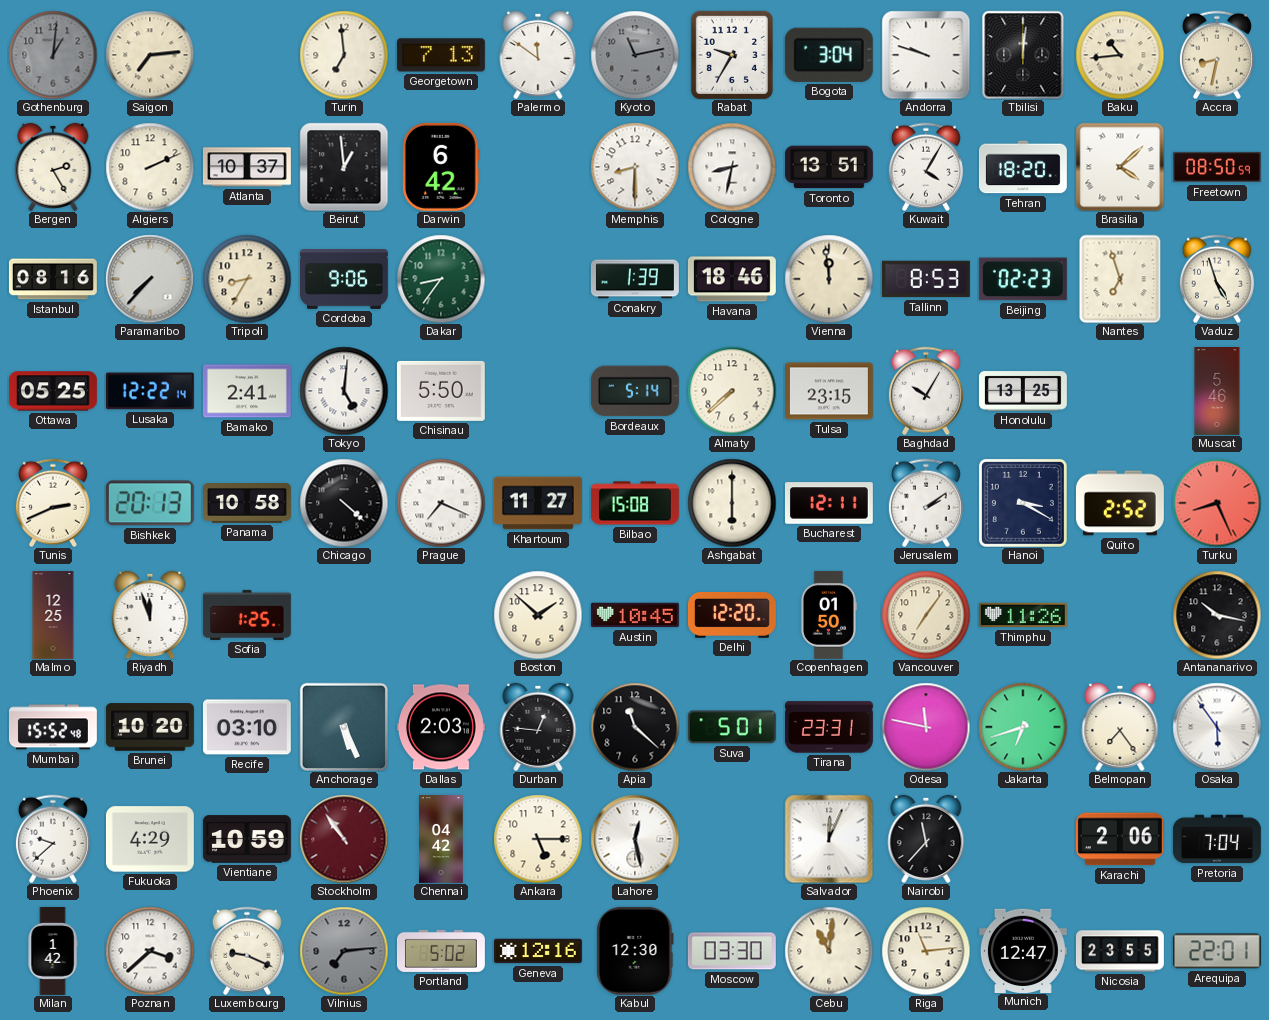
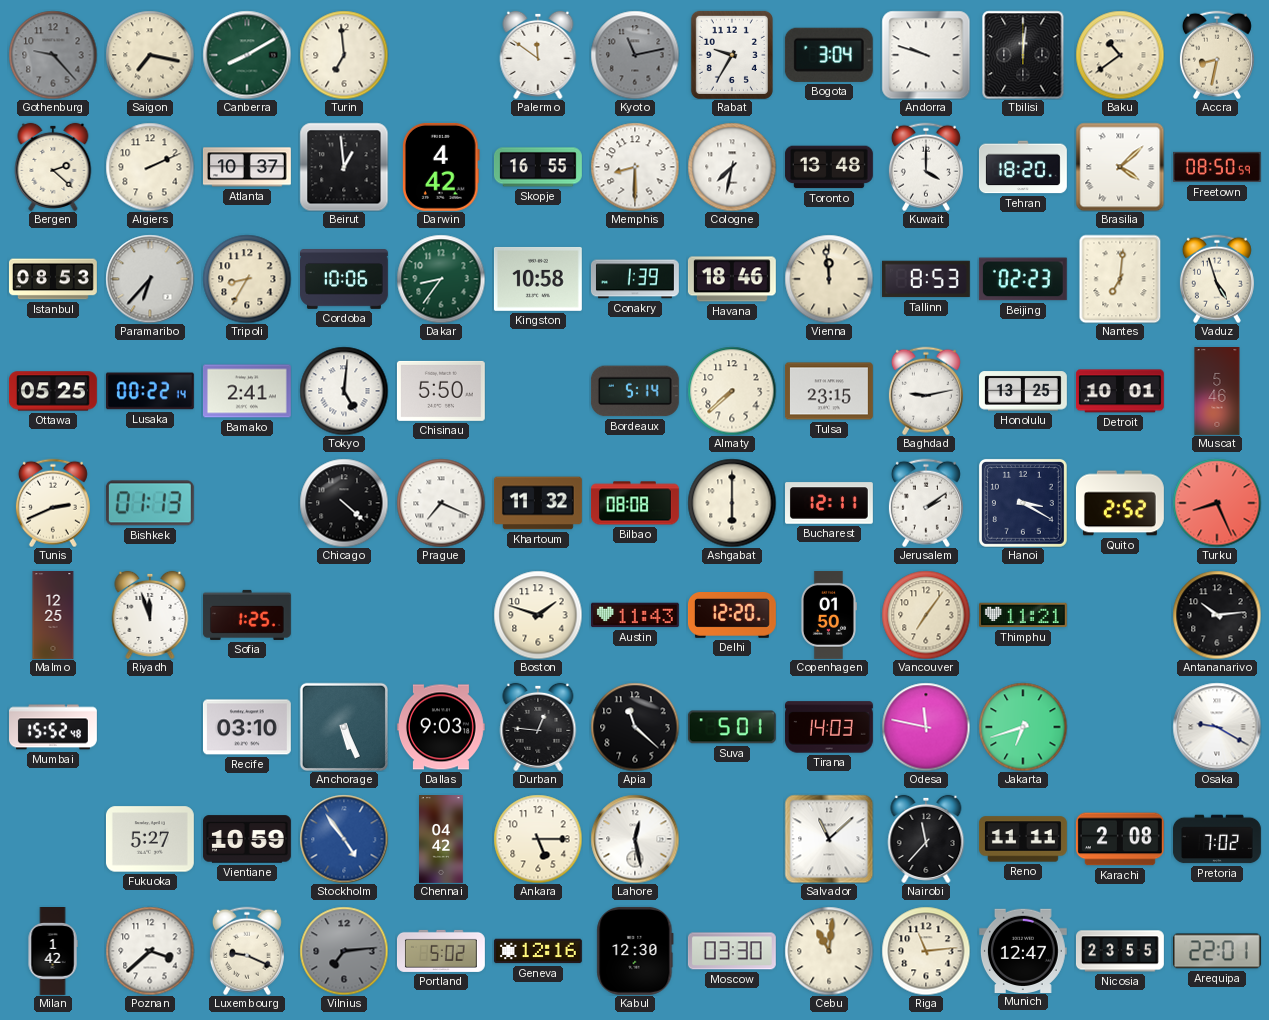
Gothenburg: 1:01 -> 9:23 (53, 55)
Saigon: 7:14 -> 7:17 (150, 55)
Canberra: none -> 8:10 (247, 55)
Georgetown: 7:13 -> none (441, 55)
Baku: 10:44 -> 10:39 (1120, 55)
Bergen: 2:25 -> 2:22 (53, 167)
Darwin: 6:42 -> 4:42 (441, 167)
Skopje: none -> 16:55 (538, 167)
Cologne: 8:32 -> 7:32 (732, 167)
Toronto: 13:51 -> 13:48 (829, 167)
Kuwait: 4:05 -> 4:00 (926, 167)
Istanbul: 08:16 -> 08:53 (53, 279)
Paramaribo: 7:37 -> 6:37 (150, 279)
Cordoba: 9:06 -> 10:06 (345, 280)
Kingston: none -> 10:58 (538, 279)
Nantes: 6:57 -> 7:01 (1120, 279)
Lusaka: 12:22 -> 00:22 (150, 391)
Baghdad: 10:05 -> 9:13 (926, 391)
Detroit: none -> 10:01 (1120, 391)
Bishkek: 20:13 -> 01:13 (150, 503)
Panama: 10:58 -> none (248, 504)
Khartoum: 11:27 -> 11:32 (538, 503)
Bilbao: 15:08 -> 08:08 (635, 503)
Boston: 1:52 -> 1:48 (538, 615)
Austin: 10:45 -> 11:43 (635, 615)
Thimphu: 11:26 -> 11:21 (1023, 615)
Antananarivo: 10:17 -> 10:14 (1217, 615)
Brunei: 10:20 -> none (150, 727)
Dallas: 2:03 -> 9:03 (441, 727)
Tirana: 23:31 -> 14:03 (829, 727)
Belmopan: 7:24 -> none (1120, 727)
Osaka: 5:54 -> 9:20 (1217, 727)
Phoenix: 9:38 -> none (53, 839)
Fukuoka: 4:29 -> 5:27 (150, 839)
Stockholm: 10:54 -> 4:54 (344, 839)
Stockholm dial: burgundy -> blue (344, 839)
Salvador: 12:04 -> 11:08 (829, 839)
Reno: none -> 11:11 (1023, 839)
Karachi: 2:06 -> 2:08 (1120, 839)
Pretoria: 7:04 -> 7:02 (1217, 839)
